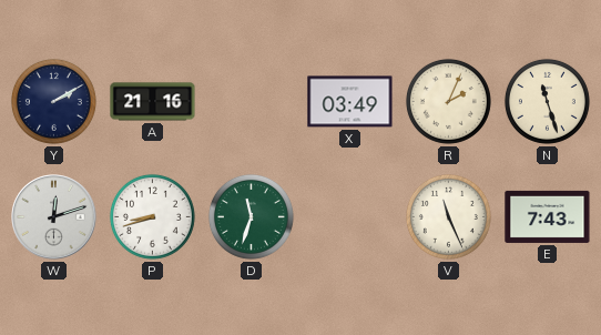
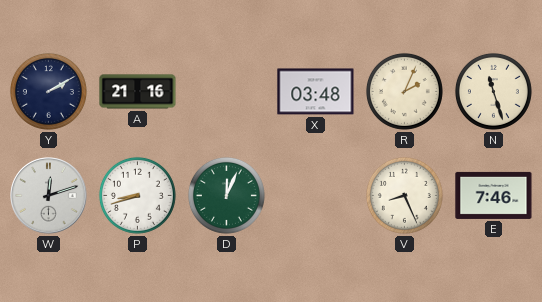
X: 03:49 -> 03:48 (316, 92)
D: 11:33 -> 12:04 (226, 195)
V: 11:26 -> 8:26 (404, 195)
E: 7:43 -> 7:46 (494, 195)
